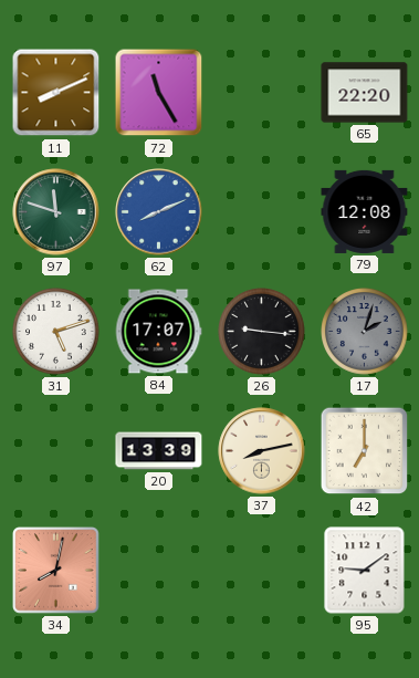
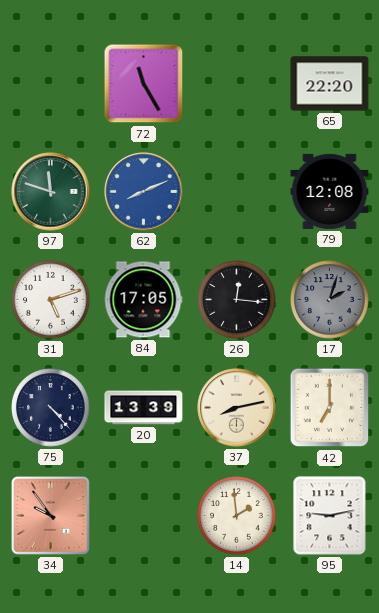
11: 8:11 -> none (56, 93)
84: 17:07 -> 17:05 (143, 300)
26: 9:16 -> 12:16 (237, 300)
75: none -> 4:23 (51, 408)
34: 8:02 -> 9:54 (51, 516)
14: none -> 1:59 (237, 516)
95: 9:09 -> 9:13 (330, 516)
